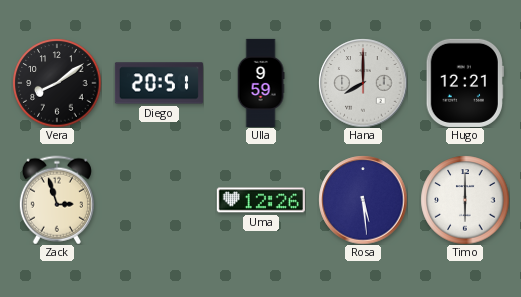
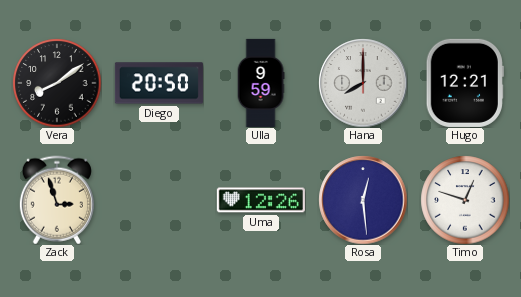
Diego: 20:51 -> 20:50 (159, 83)
Rosa: 5:29 -> 12:29 (363, 200)
Timo: 6:00 -> 12:48 (465, 200)
